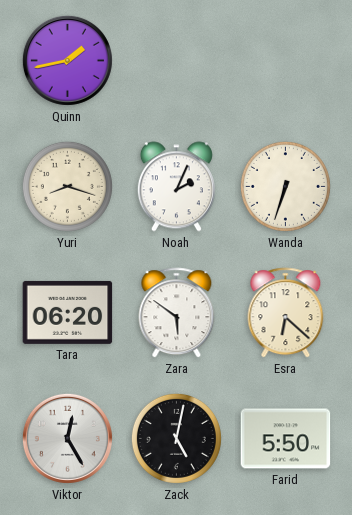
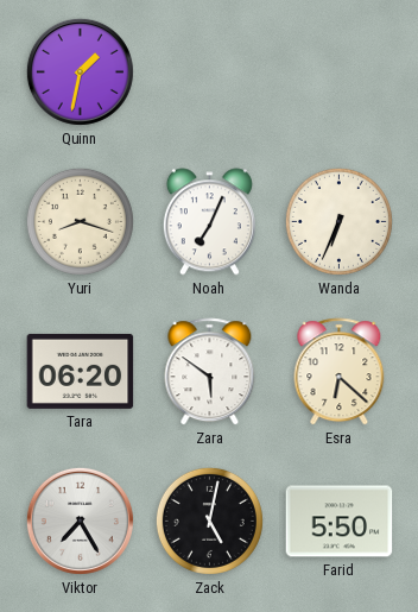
Quinn: 1:43 -> 1:32 (80, 71)
Noah: 2:04 -> 7:04 (209, 222)
Wanda: 6:33 -> 6:34 (338, 221)
Viktor: 12:25 -> 7:25 (80, 520)
